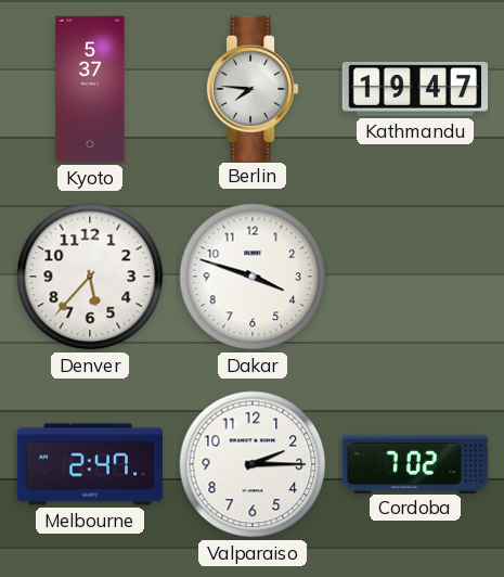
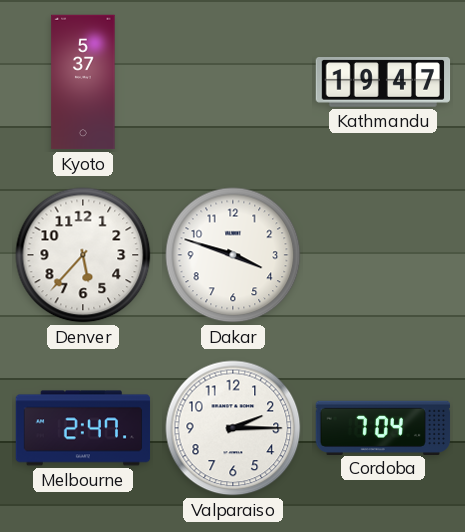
Berlin: 7:46 -> none (253, 88)
Cordoba: 7:02 -> 7:04 (383, 427)
